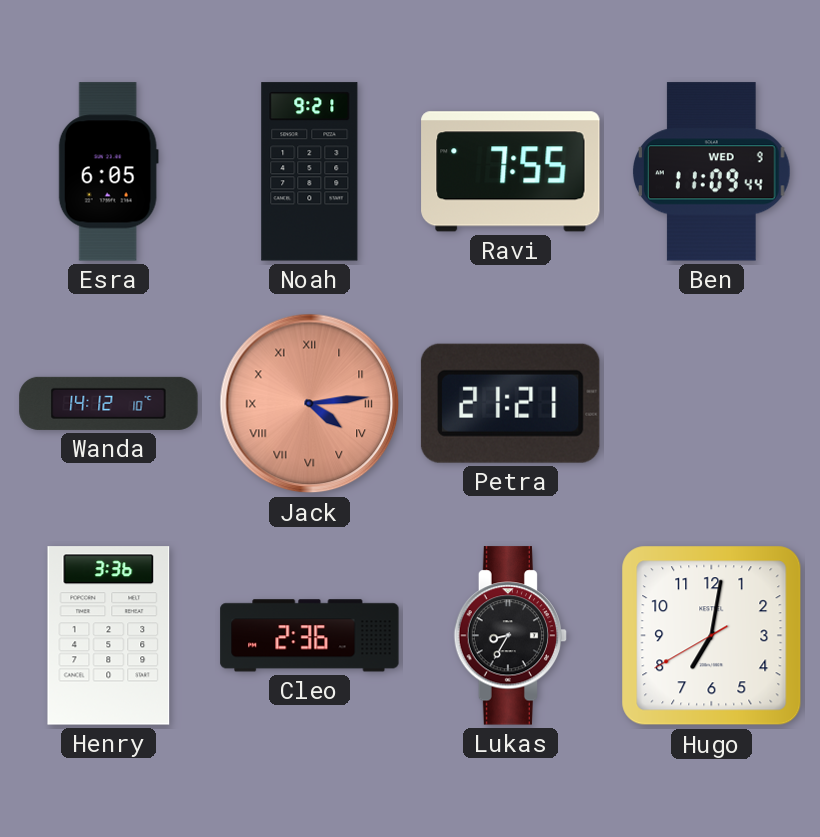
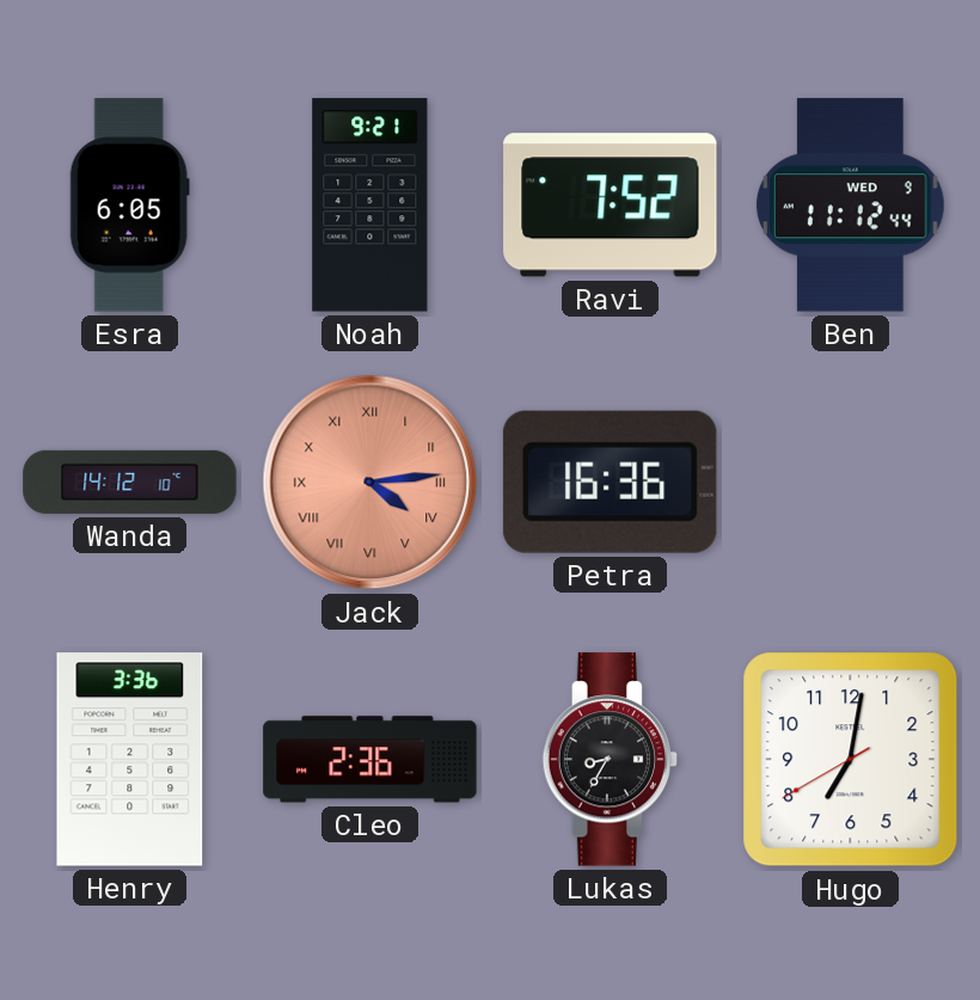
Ravi: 7:55 -> 7:52 (611, 205)
Ben: 11:09 -> 11:12 (850, 205)
Petra: 21:21 -> 16:36 (610, 481)
